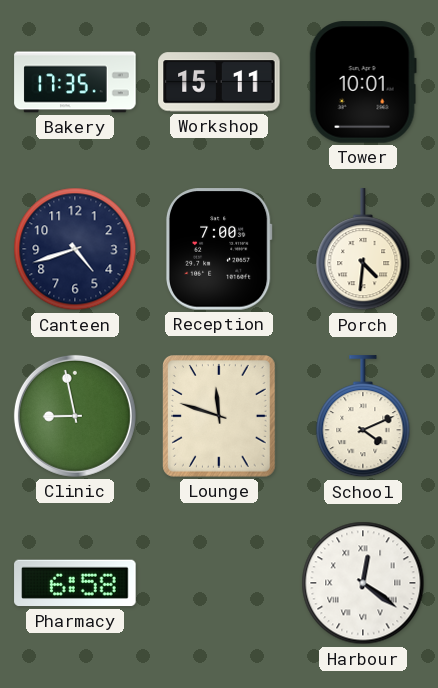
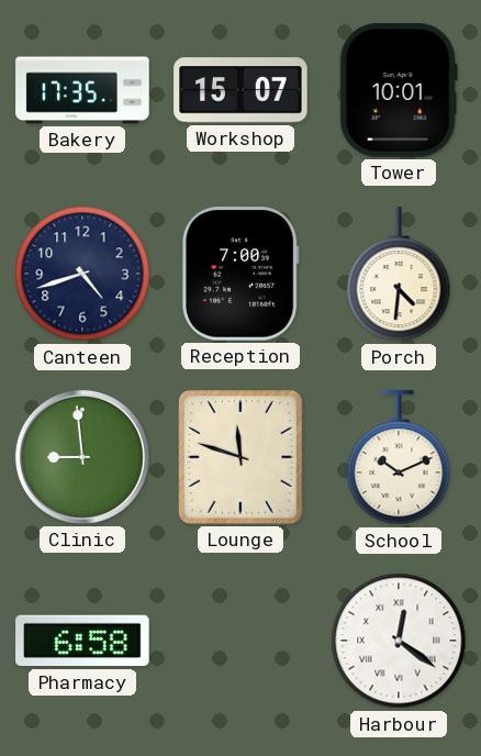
Workshop: 15:11 -> 15:07 (240, 90)
Clinic: 8:58 -> 8:59 (82, 457)
School: 4:11 -> 10:11 (399, 458)
